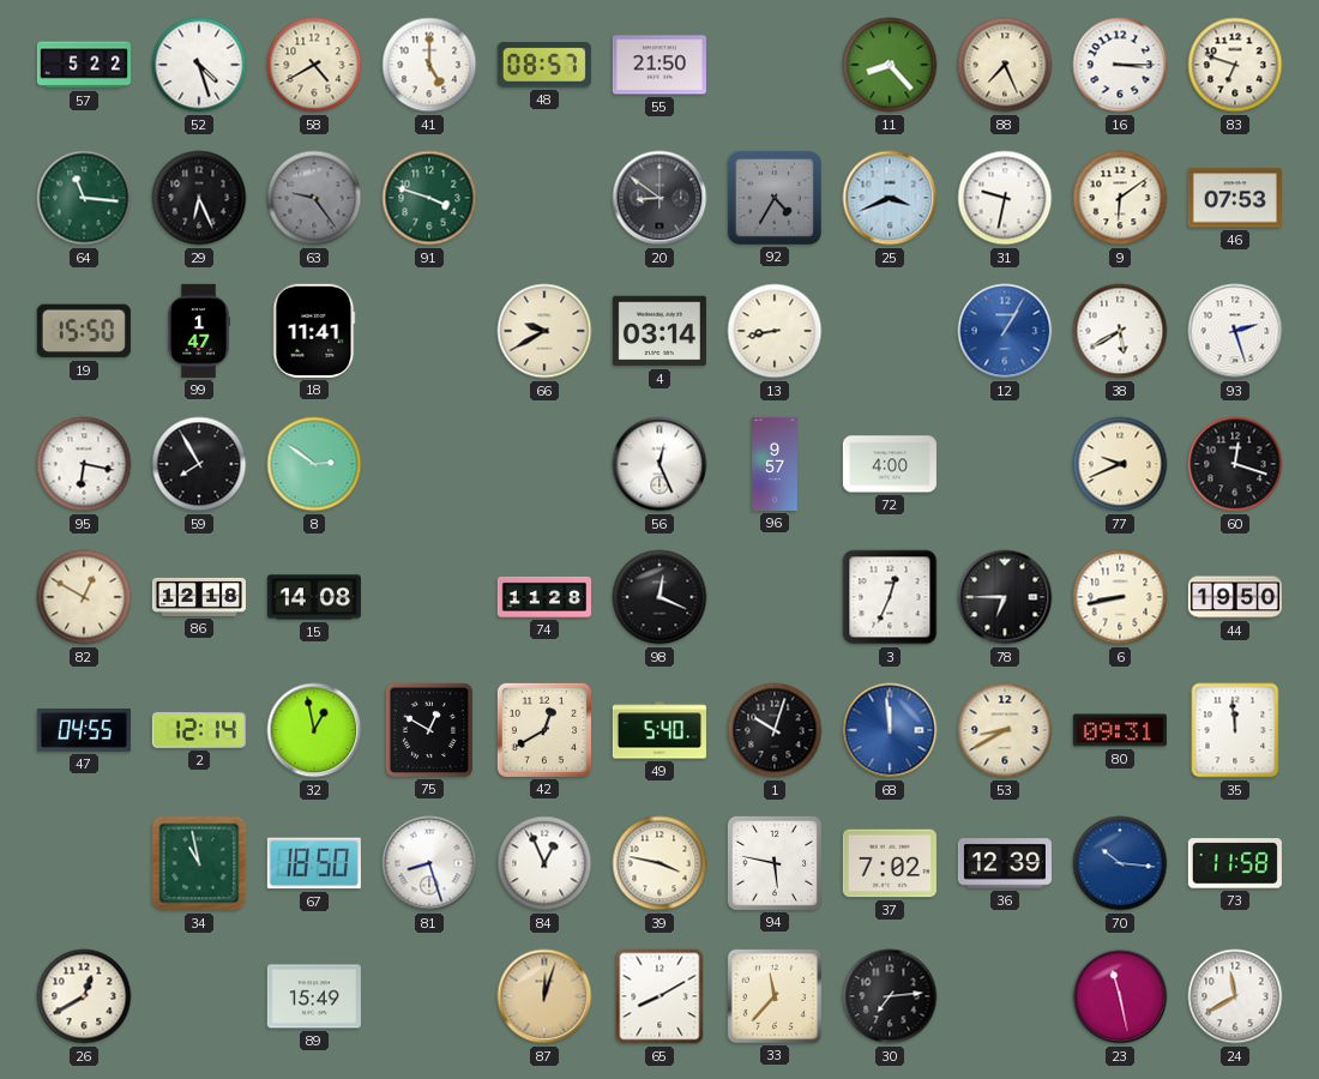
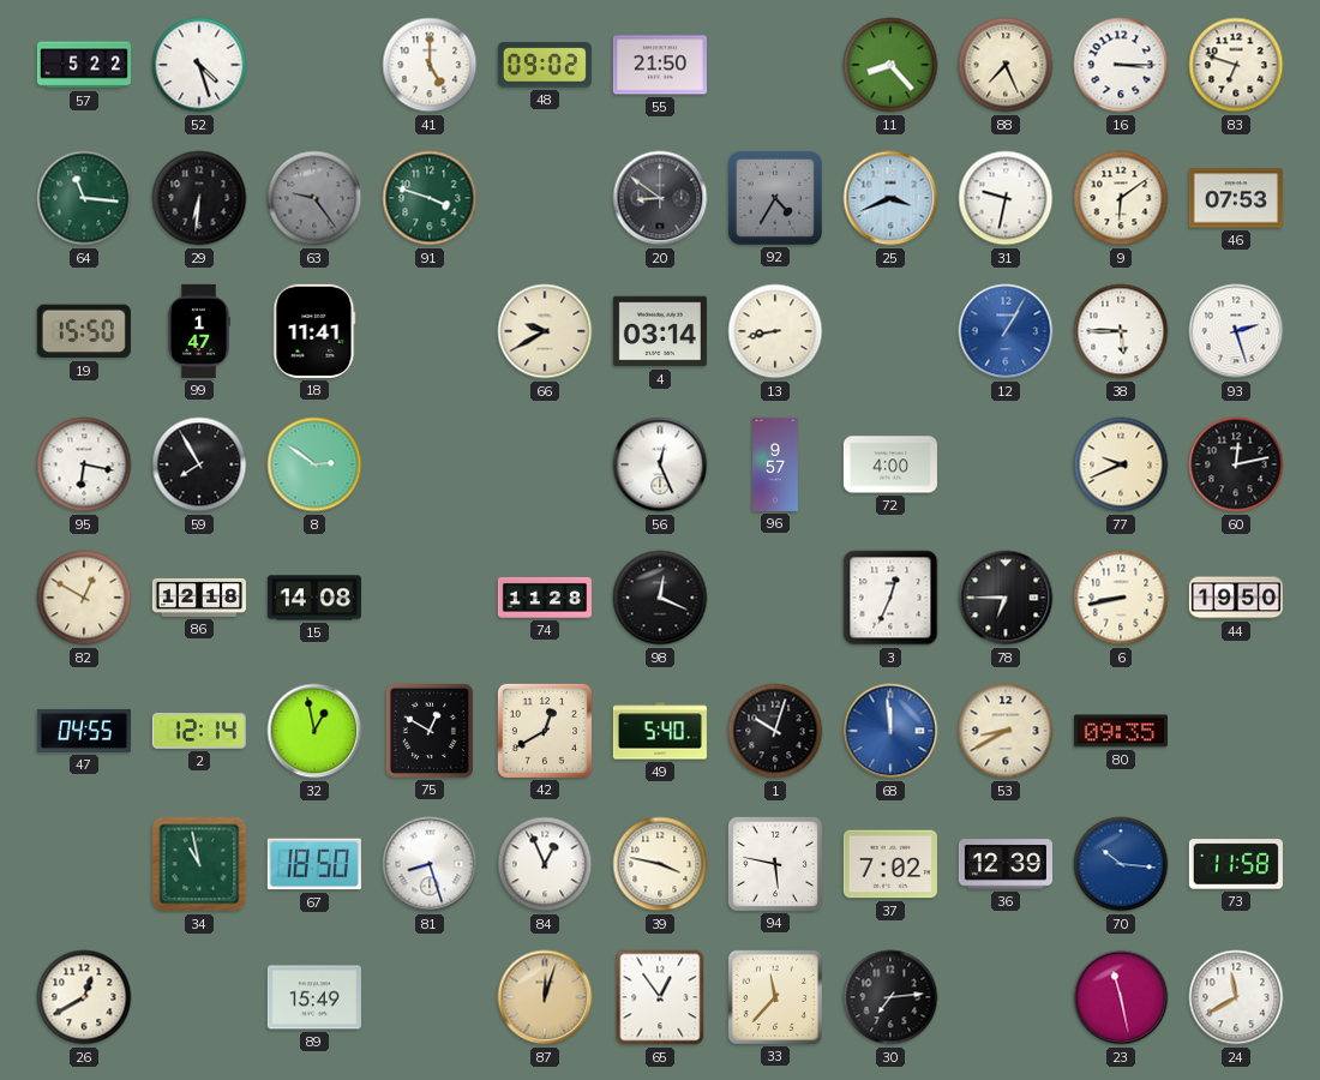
58: 4:40 -> none (314, 65)
48: 08:57 -> 09:02 (545, 65)
29: 6:26 -> 6:31 (199, 198)
38: 5:40 -> 5:45 (1121, 331)
60: 12:18 -> 12:13 (1236, 464)
80: 09:31 -> 09:35 (1121, 731)
35: 11:59 -> none (1235, 730)
65: 8:10 -> 12:54 (660, 997)
